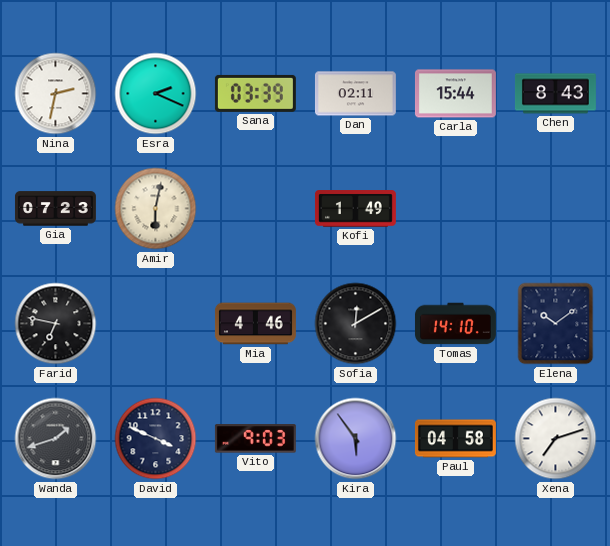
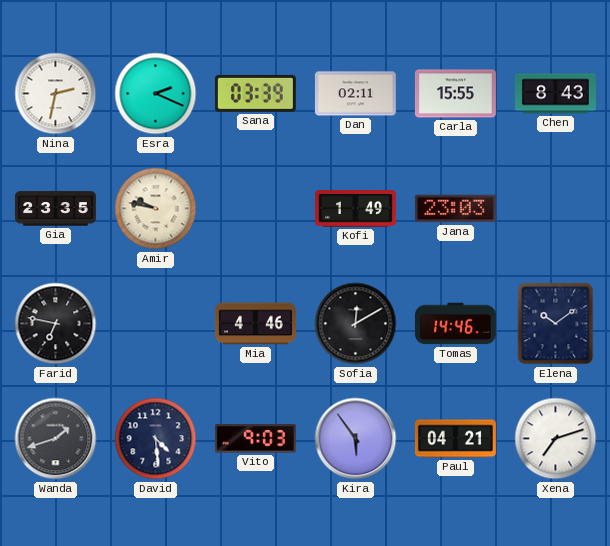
Carla: 15:44 -> 15:55 (455, 94)
Gia: 07:23 -> 23:35 (55, 209)
Amir: 6:02 -> 9:47 (156, 209)
Jana: none -> 23:03 (455, 209)
Tomas: 14:10 -> 14:46 (455, 324)
David: 3:49 -> 4:29 (156, 439)
Paul: 04:58 -> 04:21 (455, 439)
